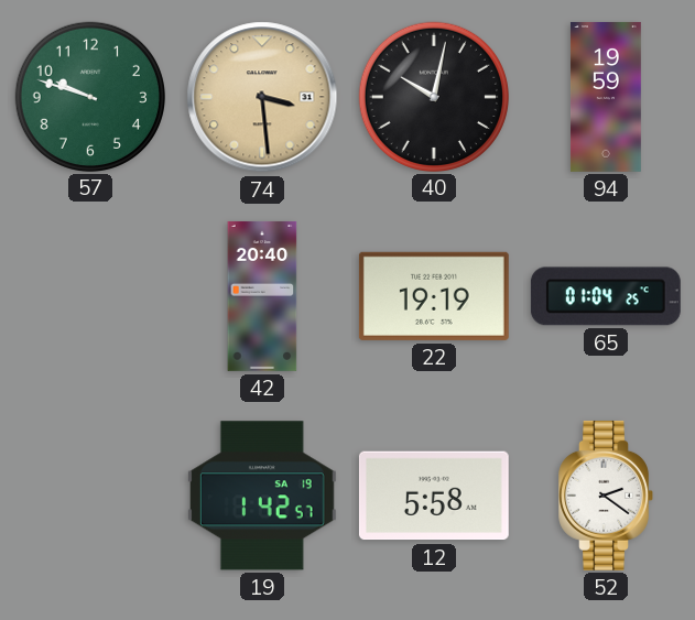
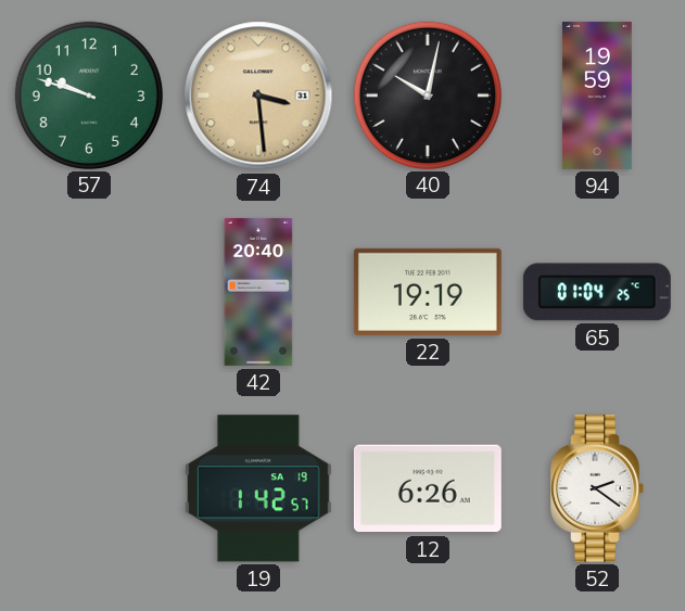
12: 5:58 -> 6:26 (428, 488)
